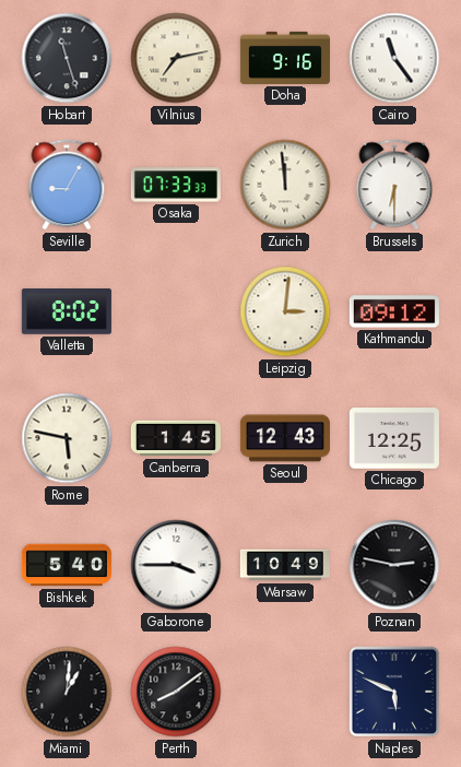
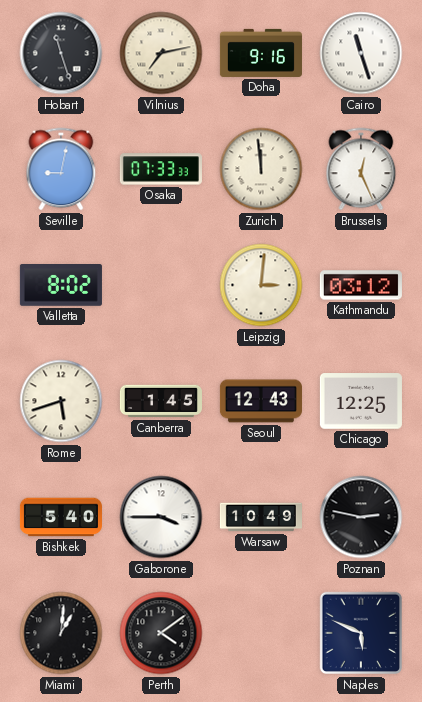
Cairo: 11:24 -> 11:27 (361, 53)
Seville: 9:05 -> 9:02 (61, 169)
Brussels: 6:30 -> 12:26 (361, 169)
Kathmandu: 09:12 -> 03:12 (361, 285)
Rome: 5:47 -> 5:42 (61, 401)
Perth: 8:09 -> 4:09 (161, 633)
